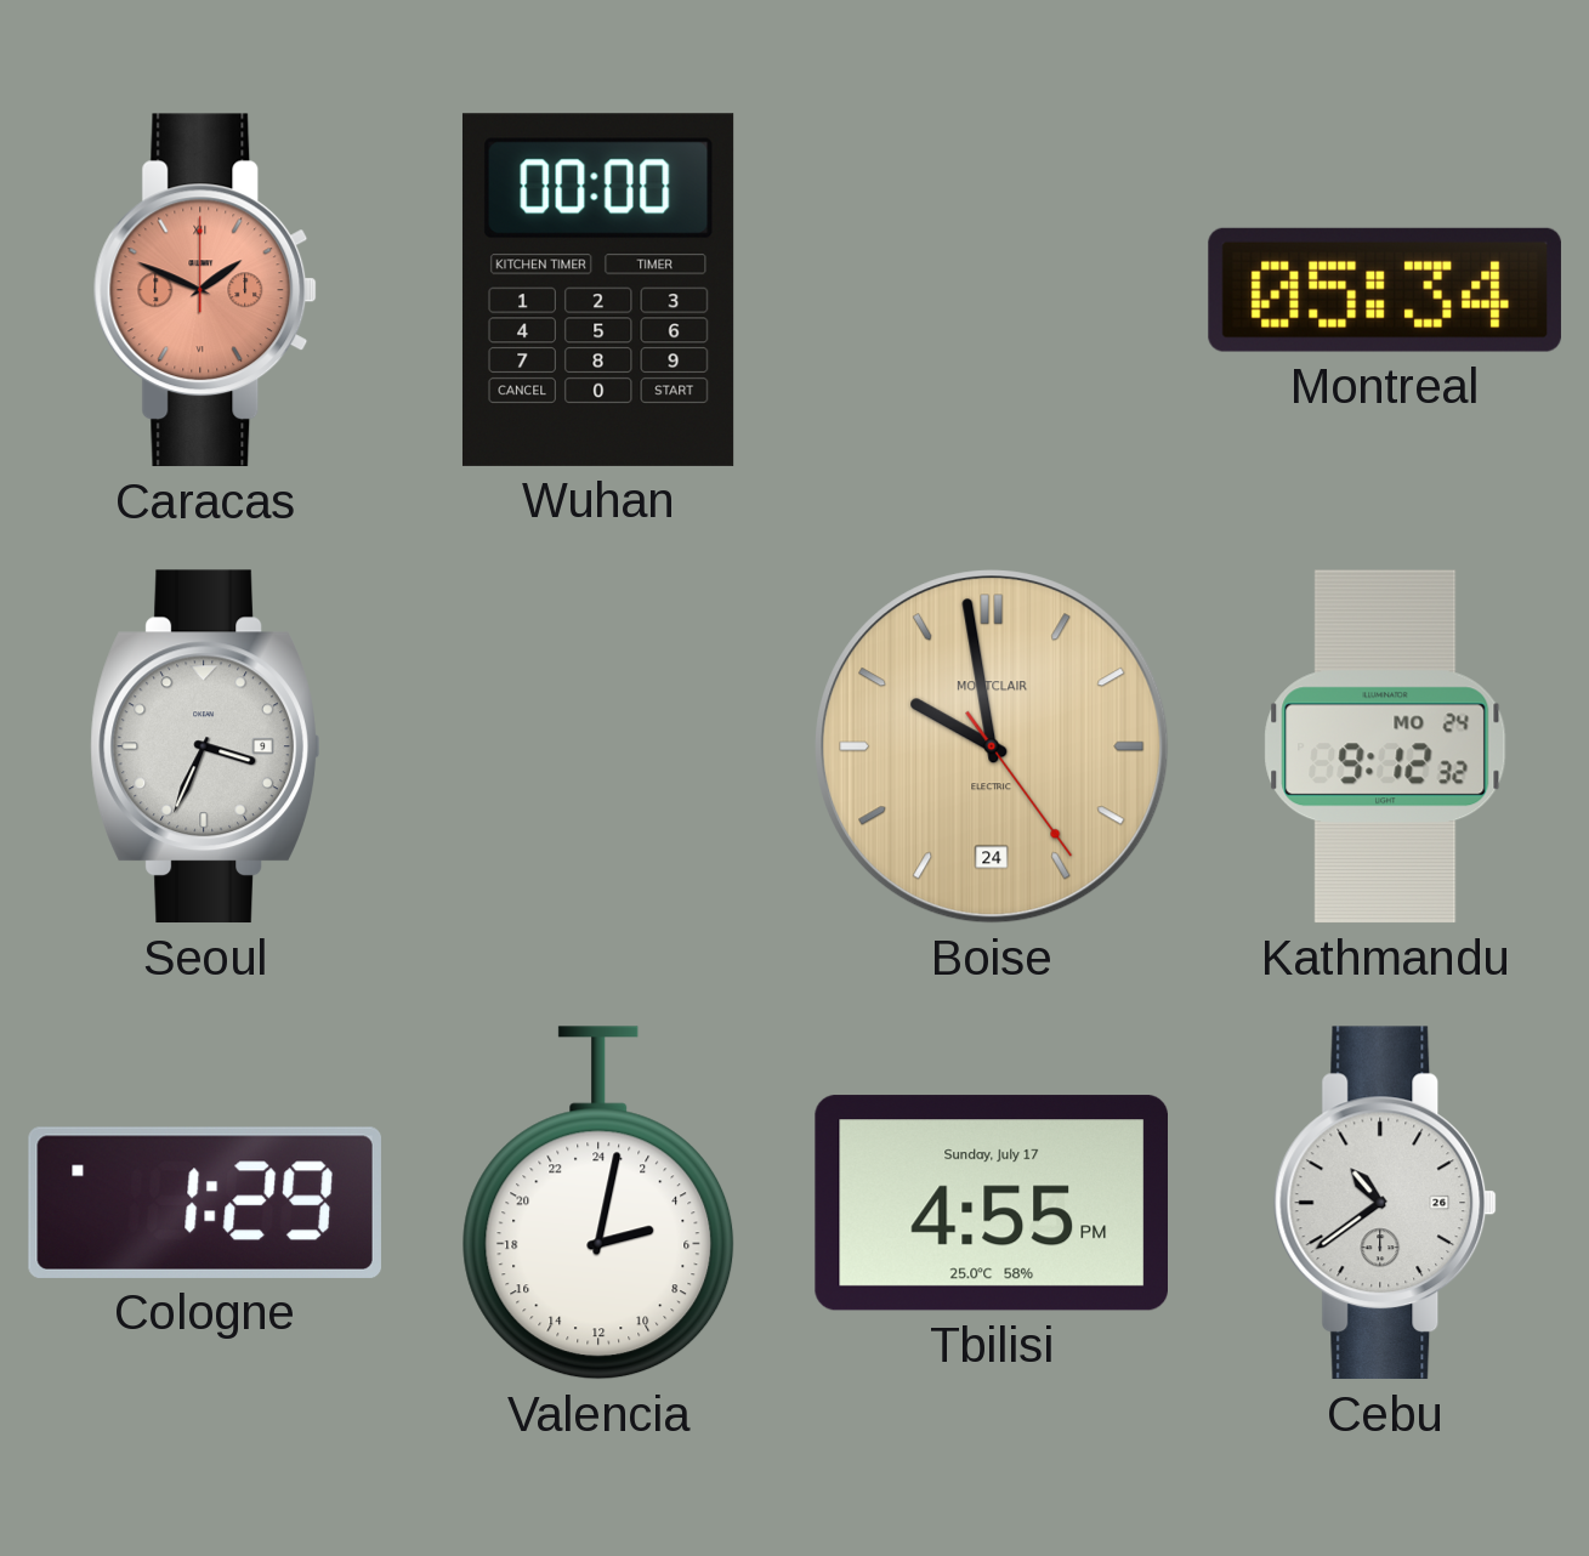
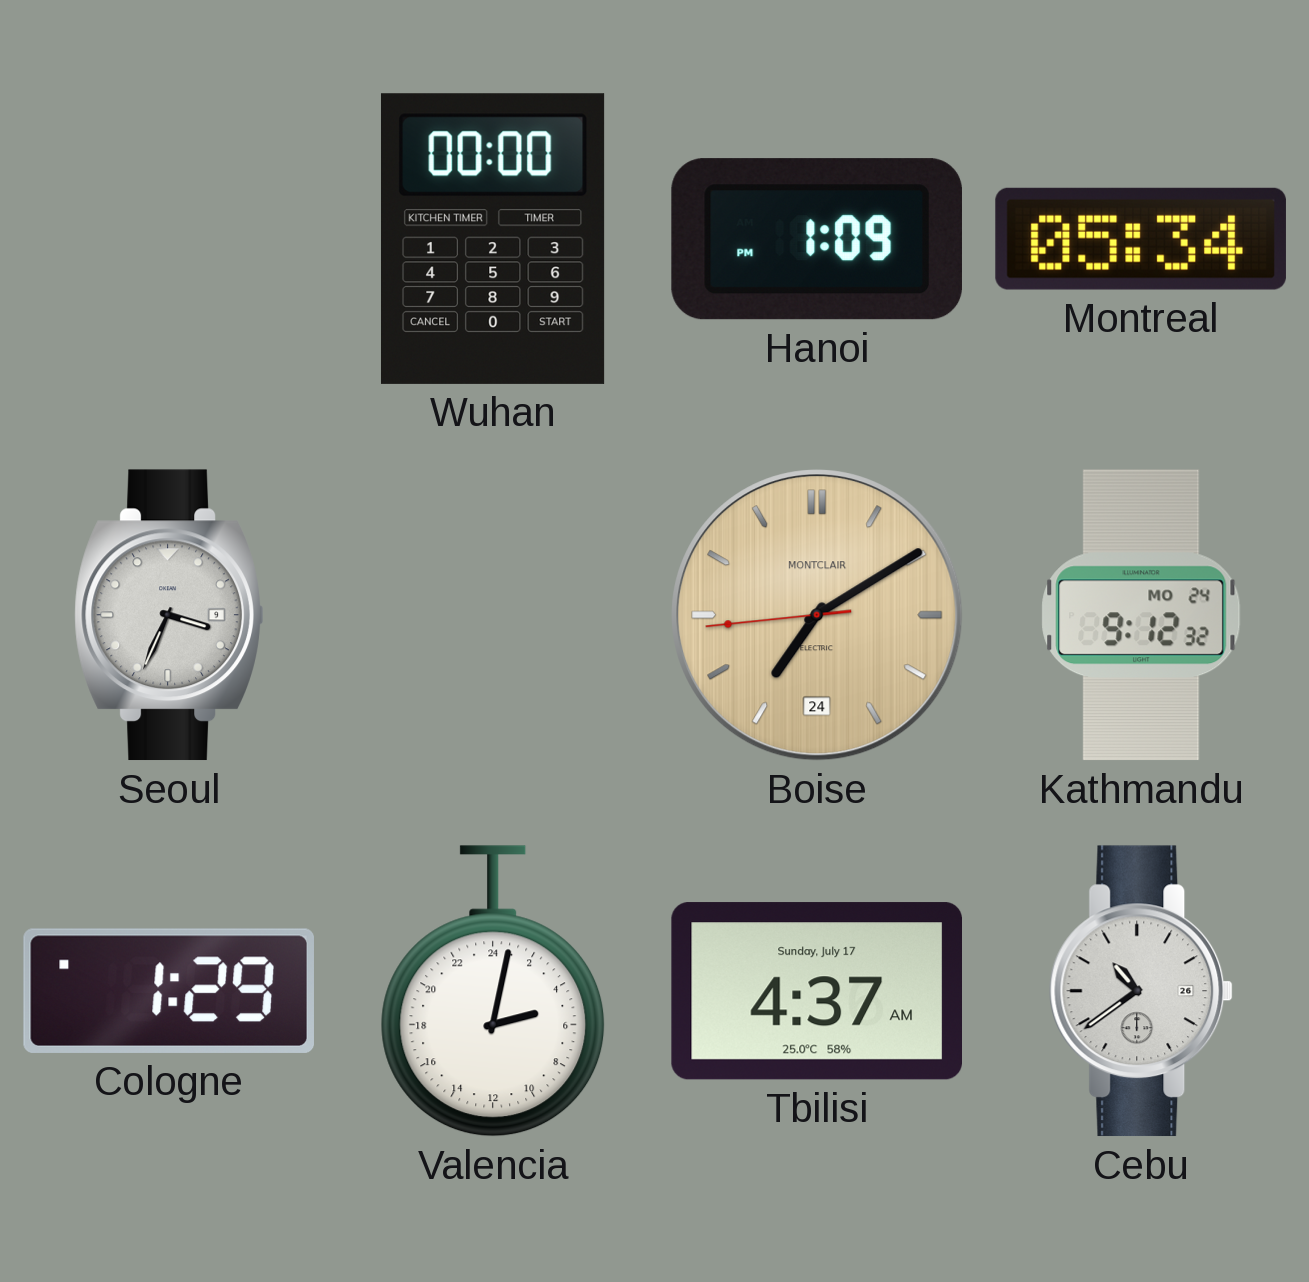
Caracas: 1:49 -> none (205, 290)
Hanoi: none -> 1:09 (817, 239)
Boise: 9:58 -> 7:09 (817, 615)
Tbilisi: 4:55 -> 4:37 (816, 991)
